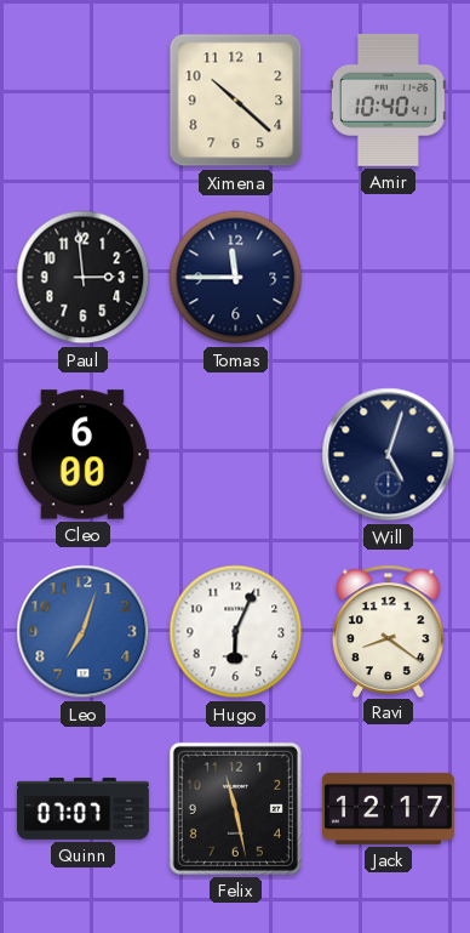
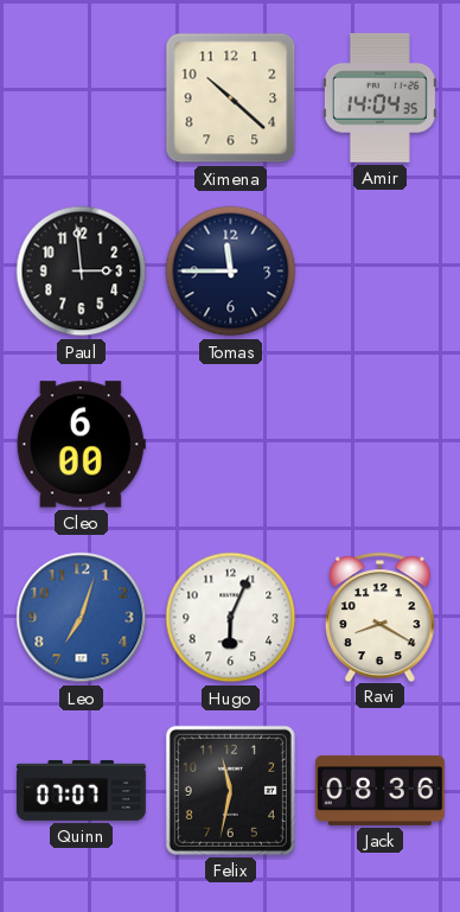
Amir: 10:40 -> 14:04 (379, 97)
Will: 5:03 -> none (389, 455)
Ravi: 8:21 -> 8:20 (379, 617)
Felix: 11:28 -> 11:32 (230, 790)
Jack: 12:17 -> 08:36 (379, 790)
